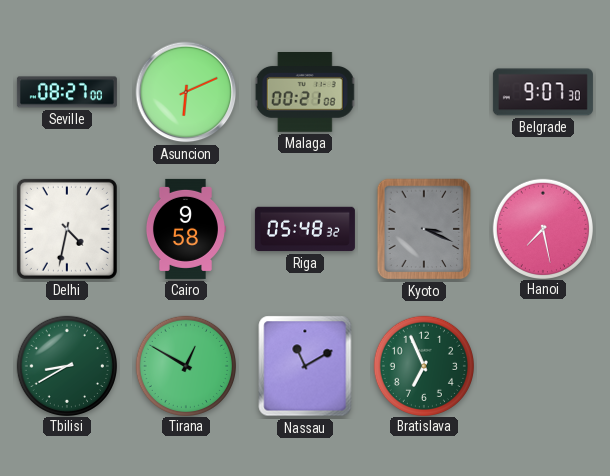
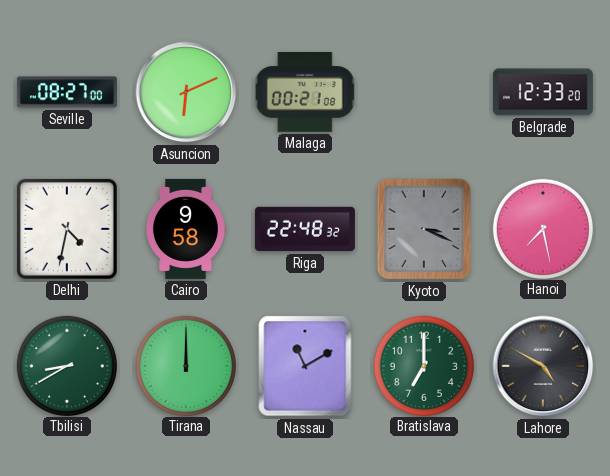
Belgrade: 9:07 -> 12:33 (543, 92)
Riga: 05:48 -> 22:48 (305, 229)
Tirana: 12:50 -> 12:00 (185, 365)
Bratislava: 6:56 -> 7:00 (423, 365)
Lahore: none -> 4:50 (543, 366)
